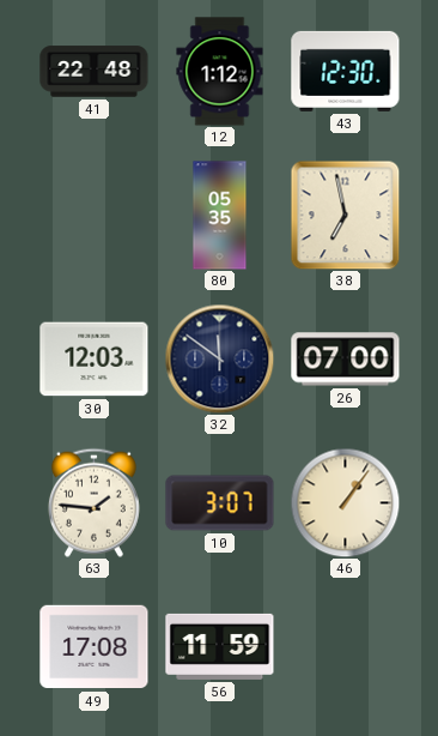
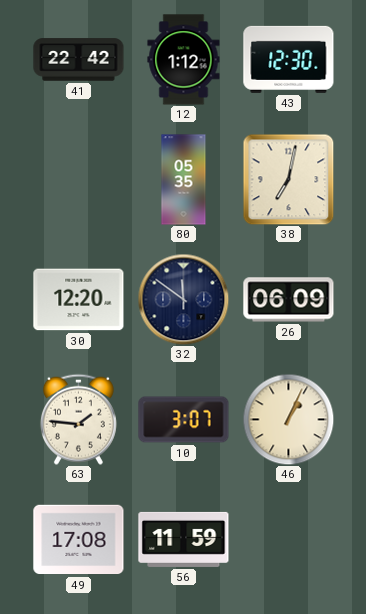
41: 22:48 -> 22:42 (79, 60)
38: 6:58 -> 7:02 (288, 179)
30: 12:03 -> 12:20 (79, 300)
26: 07:00 -> 06:09 (289, 300)
46: 1:06 -> 1:04 (288, 419)
